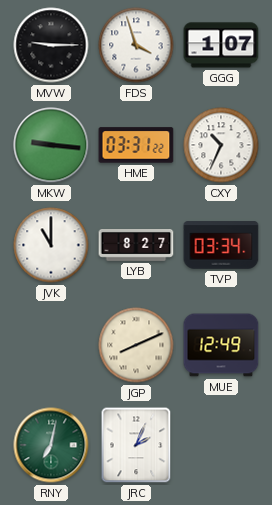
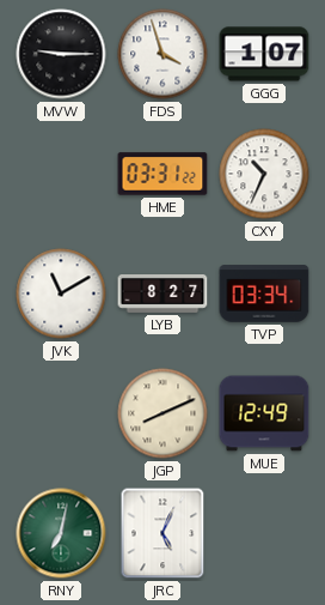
MKW: 9:16 -> none (51, 145)
JVK: 11:00 -> 11:10 (61, 294)
JRC: 2:04 -> 5:04 (162, 533)
